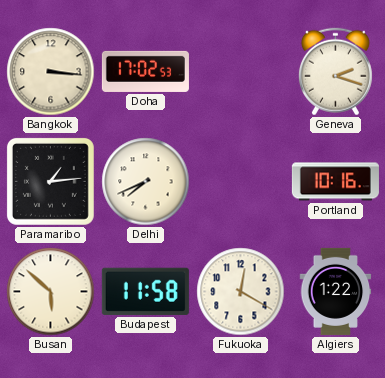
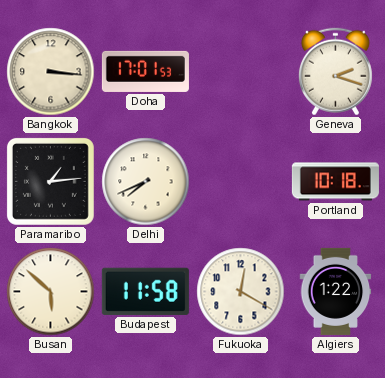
Doha: 17:02 -> 17:01 (145, 71)
Portland: 10:16 -> 10:18 (335, 182)
